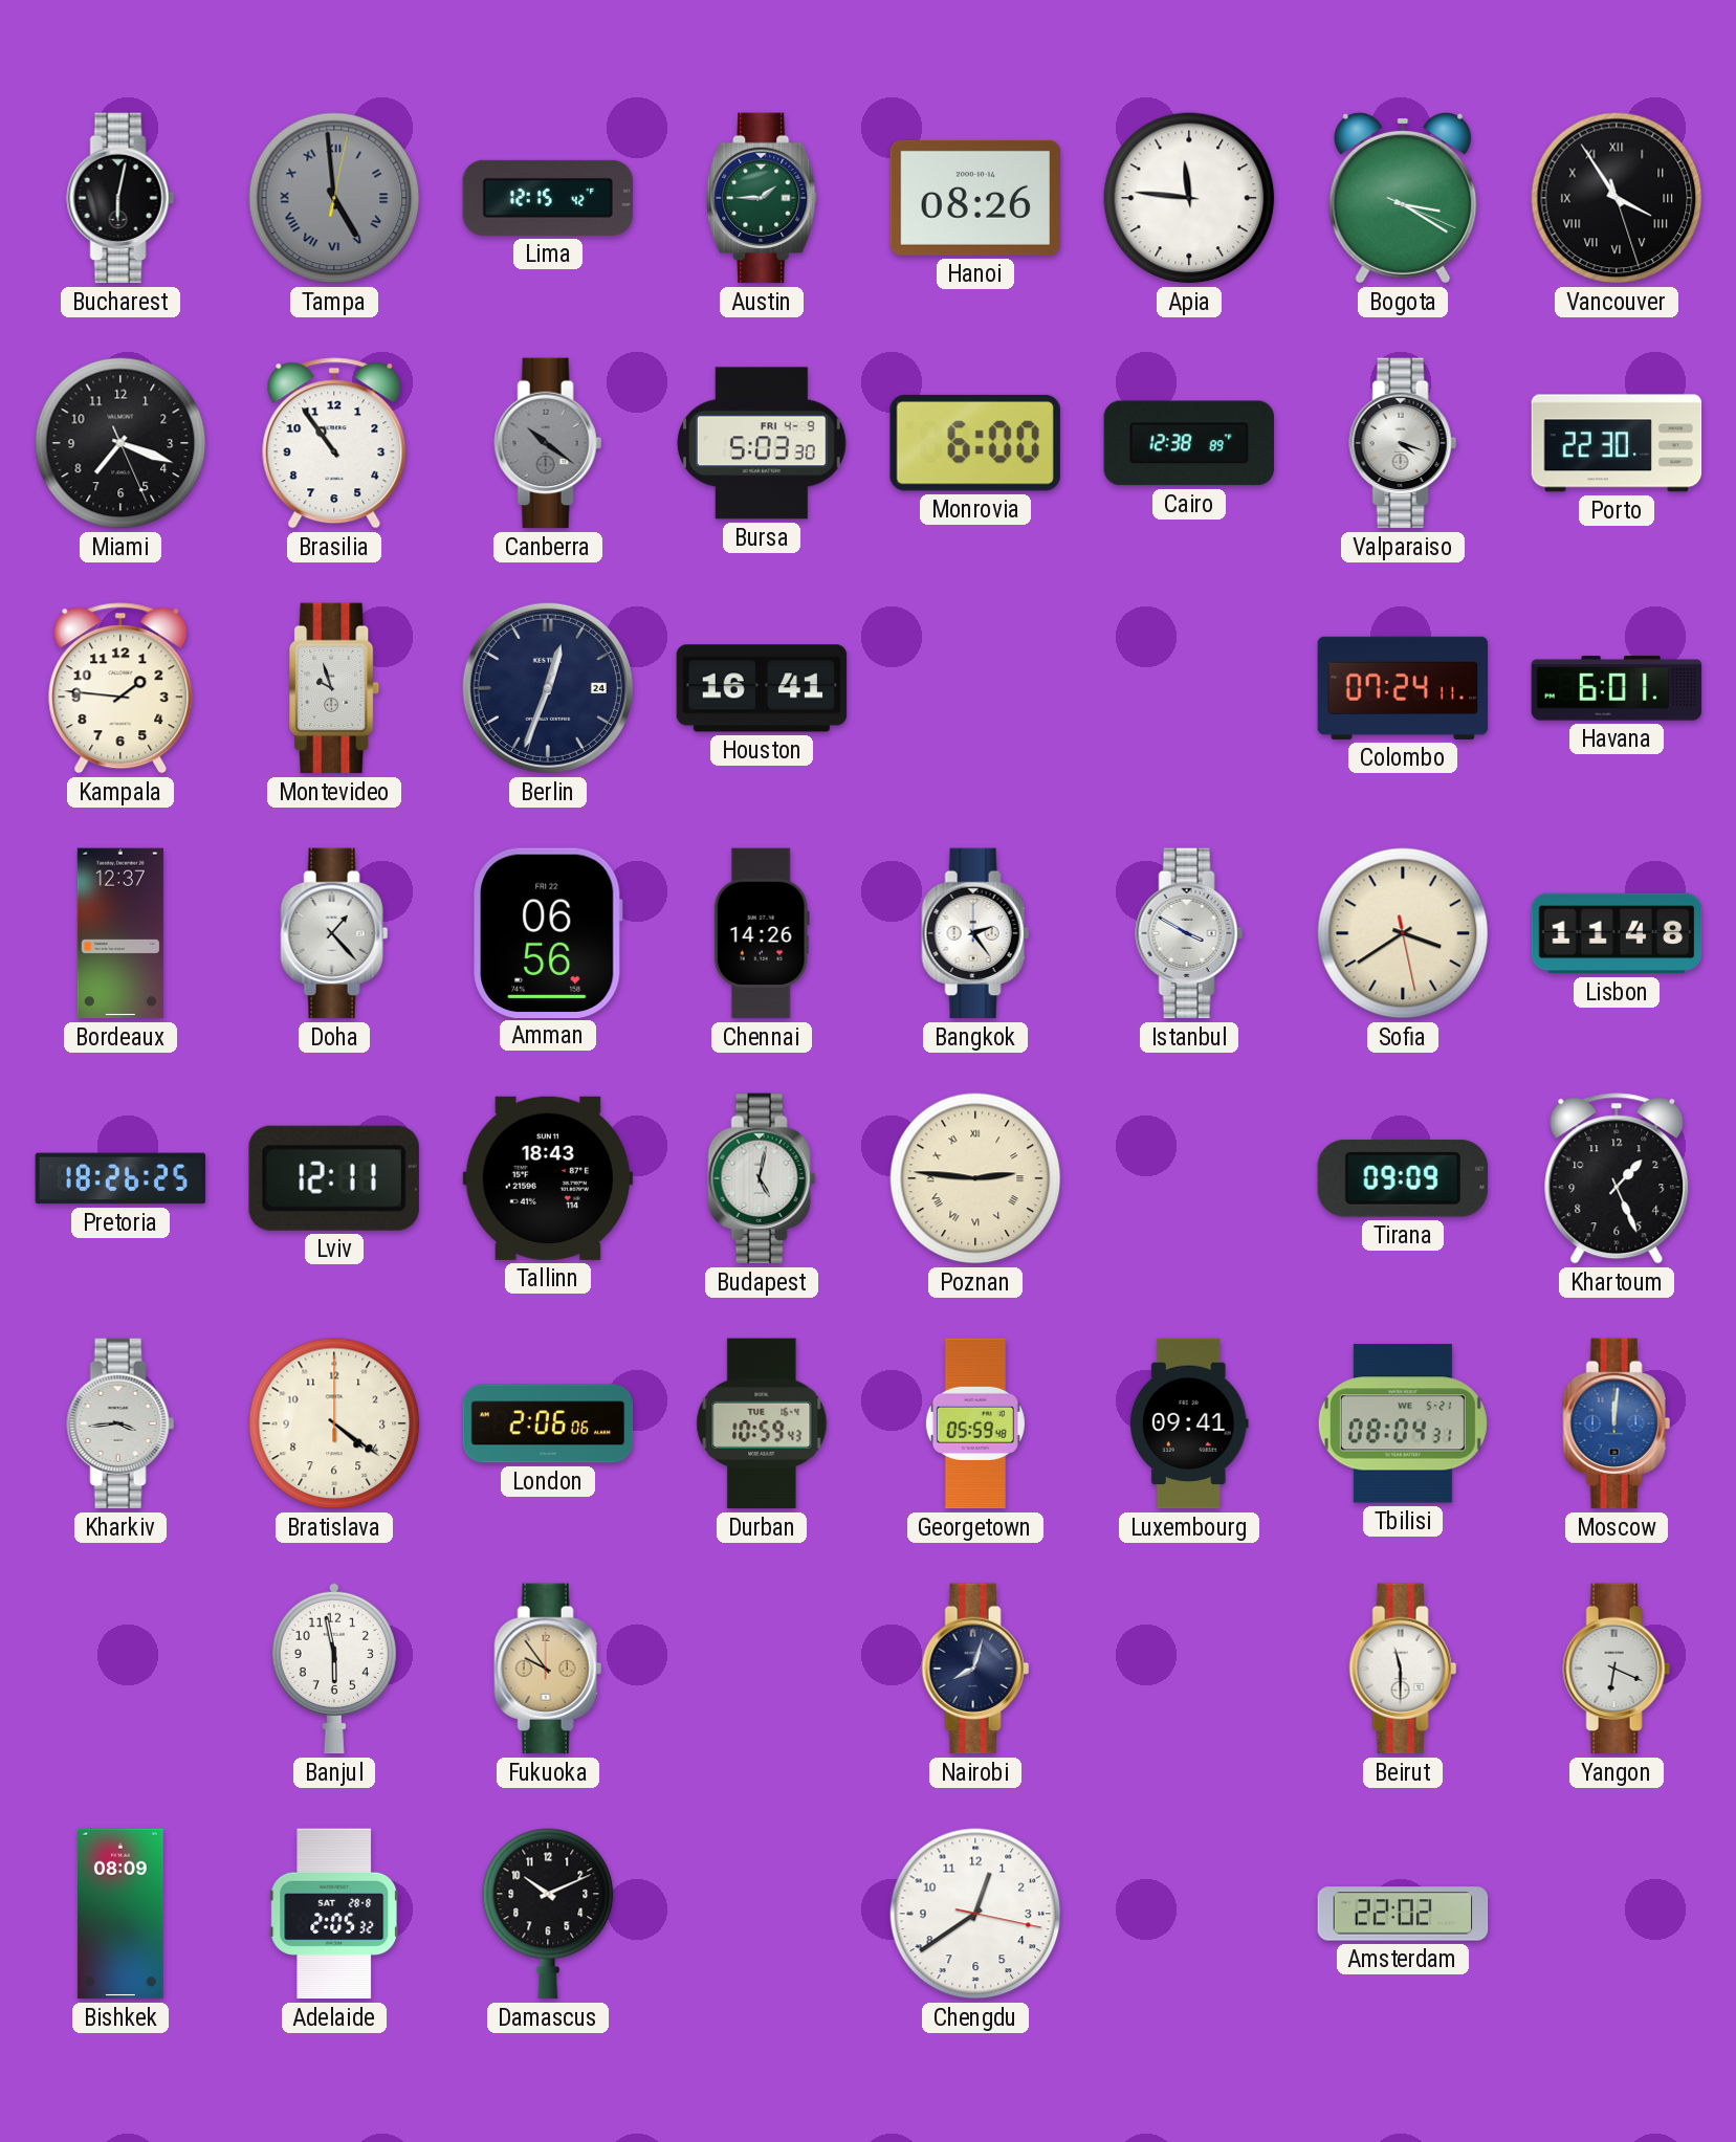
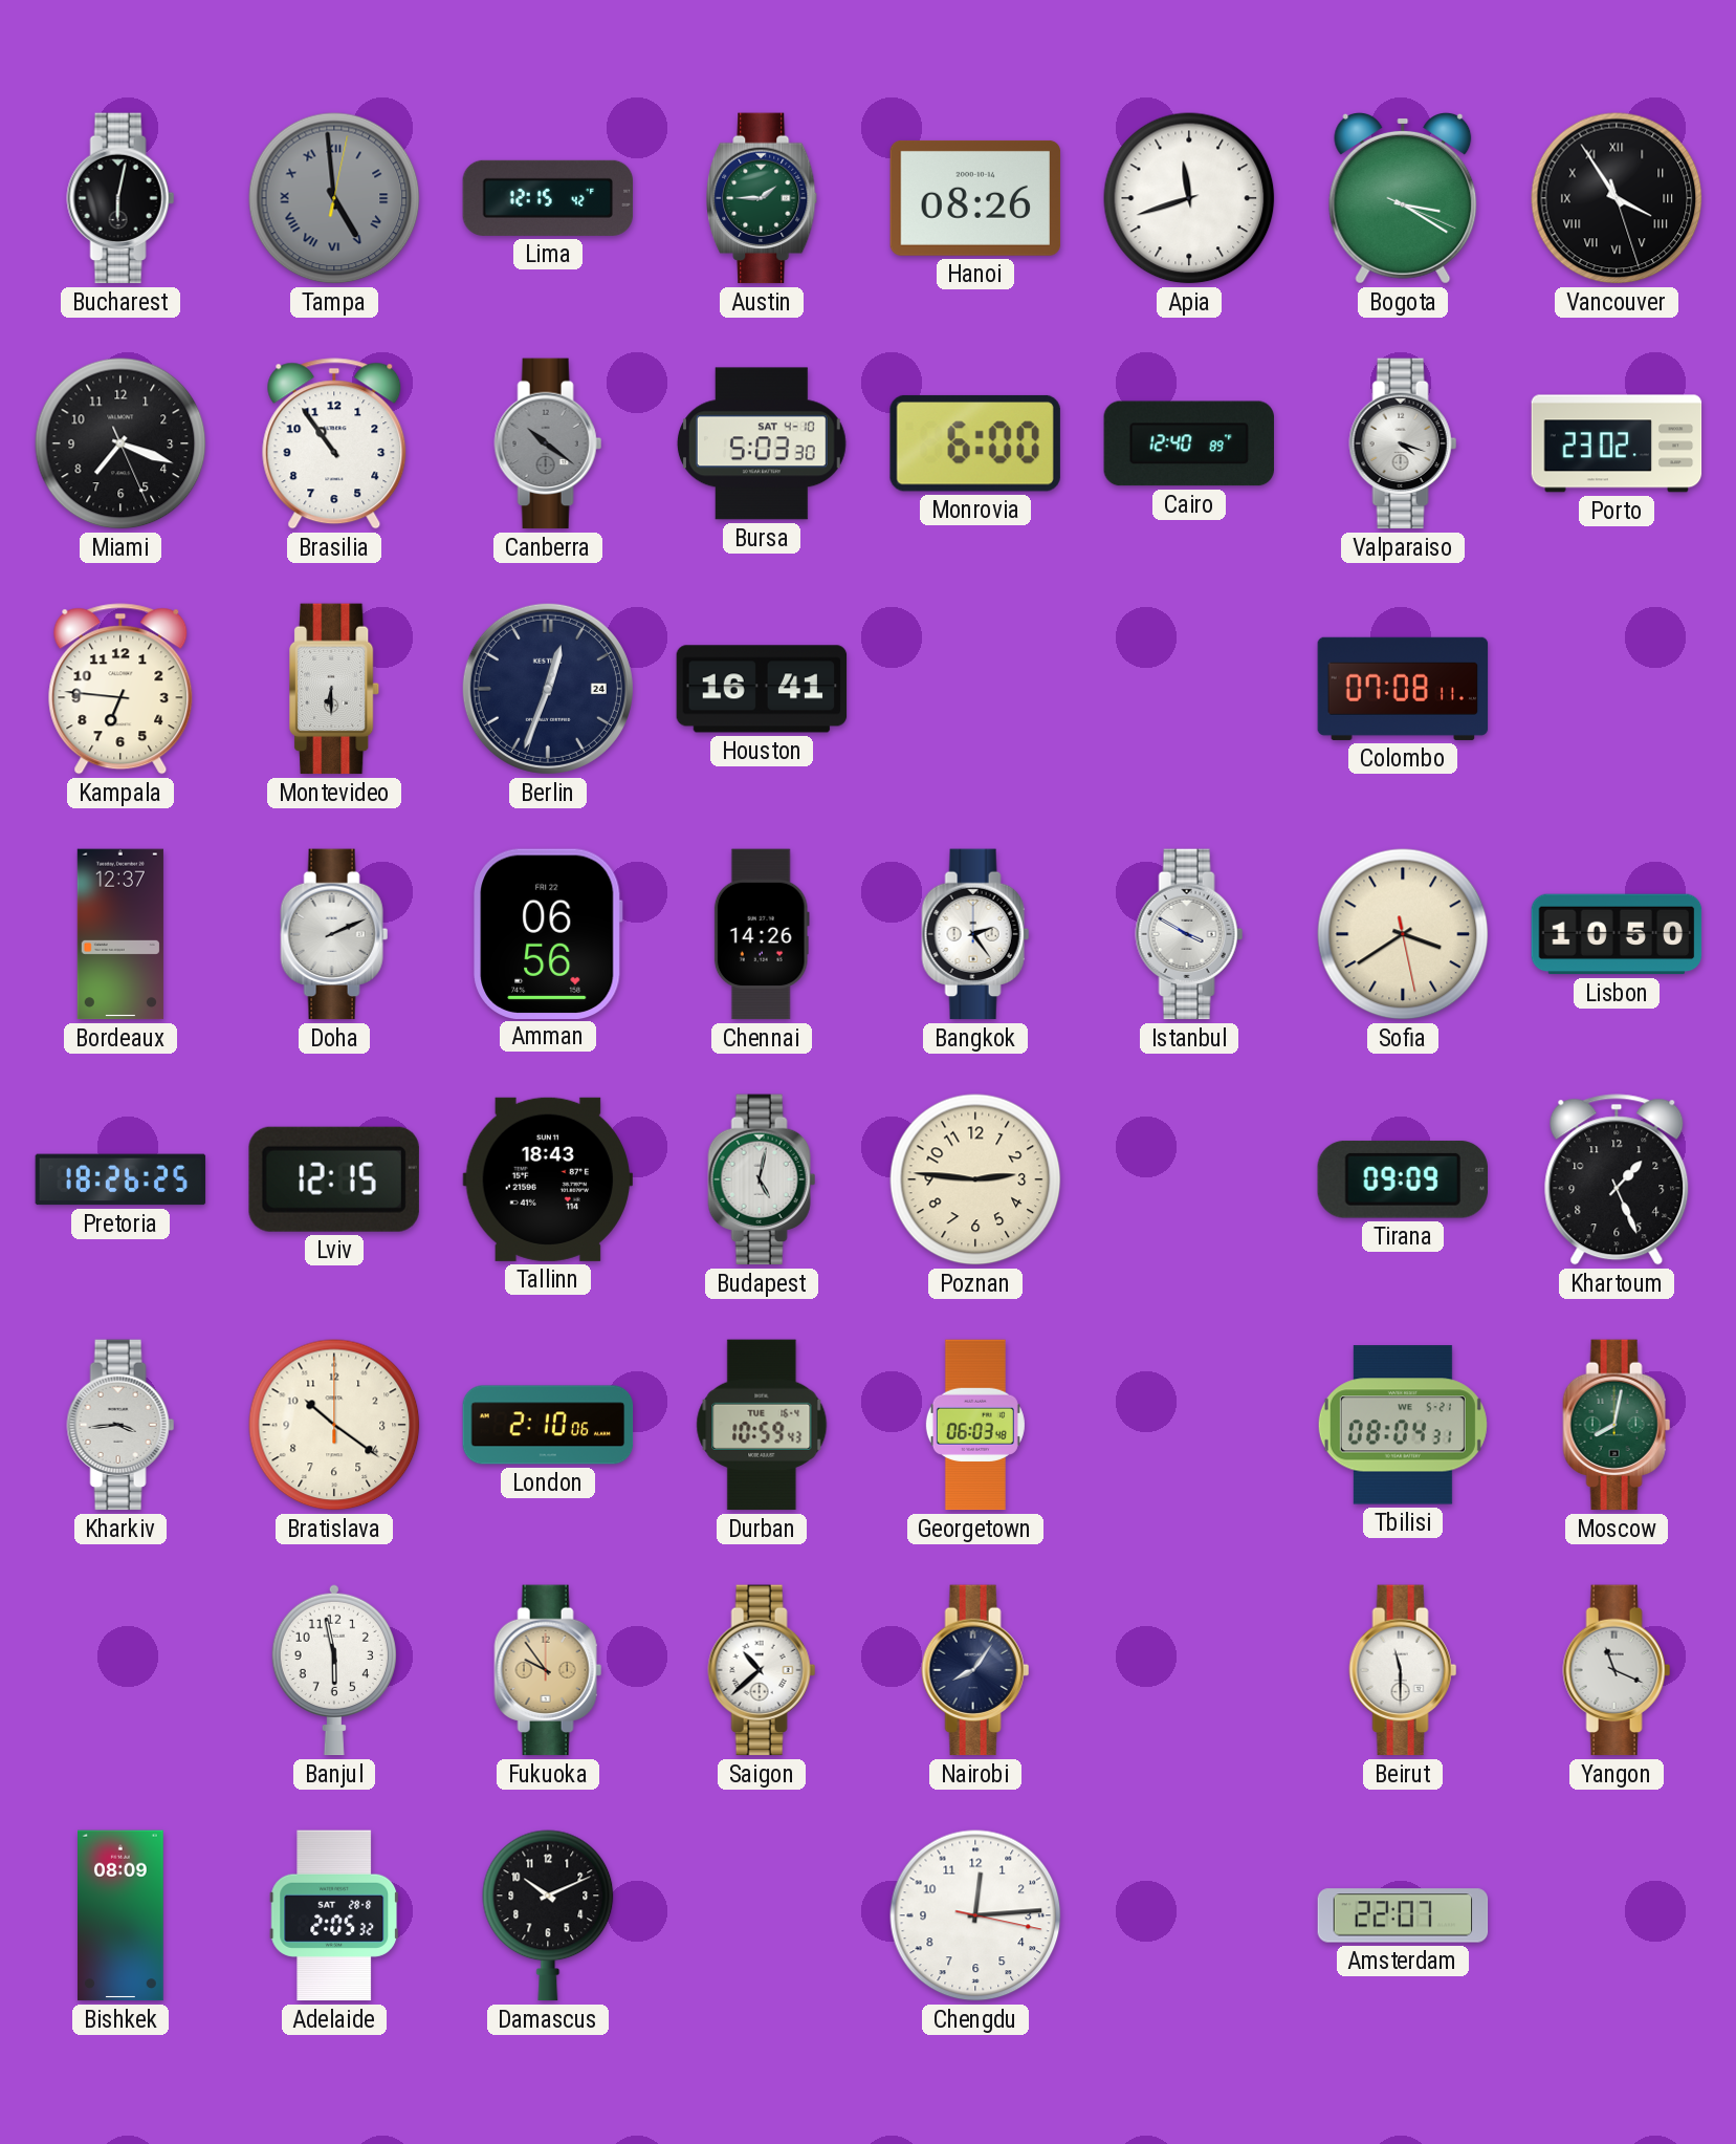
Apia: 11:46 -> 11:42 (1189, 198)
Bursa date: FRI 4-9 -> SAT 4-10 (762, 443)
Cairo: 12:38 -> 12:40 (1189, 443)
Porto: 22:30 -> 23:02 (1617, 443)
Kampala: 1:46 -> 6:46 (120, 689)
Montevideo: 9:57 -> 6:30 (335, 689)
Colombo: 07:24 -> 07:08 (1403, 689)
Havana: 6:01 -> none (1617, 688)
Doha: 1:23 -> 2:11 (334, 934)
Lisbon: 11:48 -> 10:50 (1617, 934)
Lviv: 12:11 -> 12:15 (334, 1179)
Poznan numerals: Roman -> Arabic (975, 1179)
Bratislava: 4:21 -> 10:21 (334, 1425)
London: 2:06 -> 2:10 (548, 1425)
Georgetown: 05:59 -> 06:03 (975, 1425)
Luxembourg: 09:41 -> none (1189, 1423)
Moscow: 12:01 -> 8:02 (1617, 1425)
Moscow dial: blue -> green (1617, 1425)
Saigon: none -> 10:38 (762, 1670)
Nairobi: 8:03 -> 8:06 (975, 1670)
Yangon: 6:19 -> 11:19 (1617, 1670)
Chengdu: 12:39 -> 12:14 (975, 1915)
Amsterdam: 22:02 -> 22:07 (1403, 1915)
